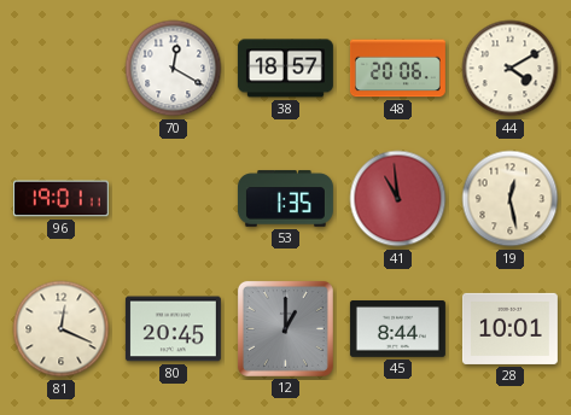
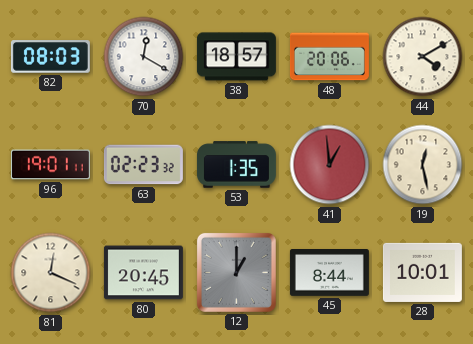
82: none -> 08:03 (50, 57)
63: none -> 02:23 (143, 165)
41: 10:59 -> 12:59 (330, 165)
